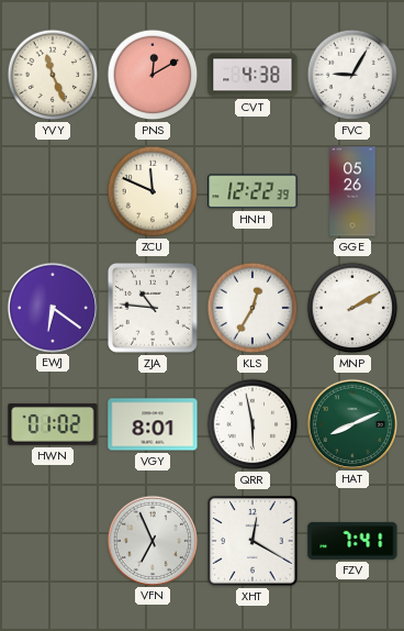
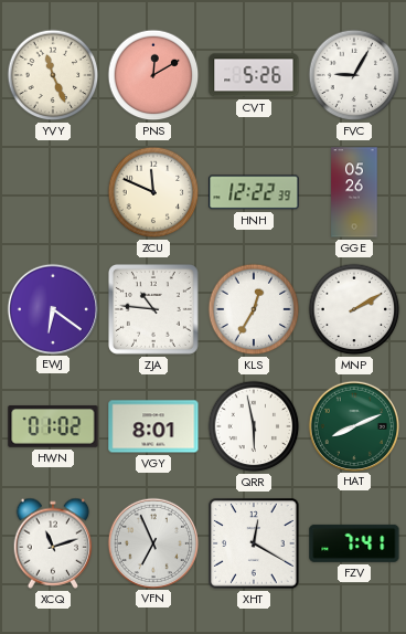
CVT: 4:38 -> 5:26 (254, 75)
XCQ: none -> 11:12 (53, 543)
